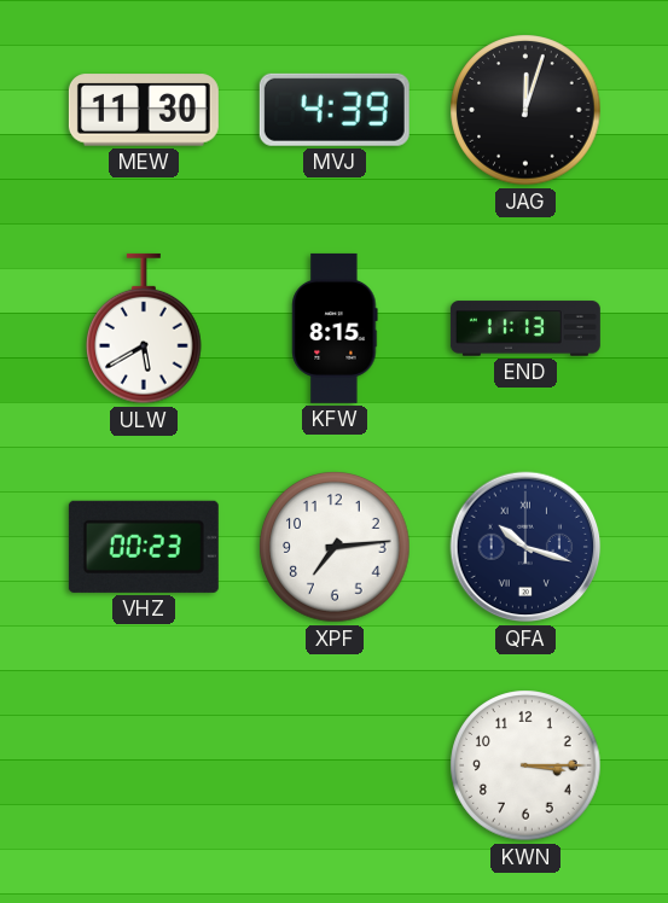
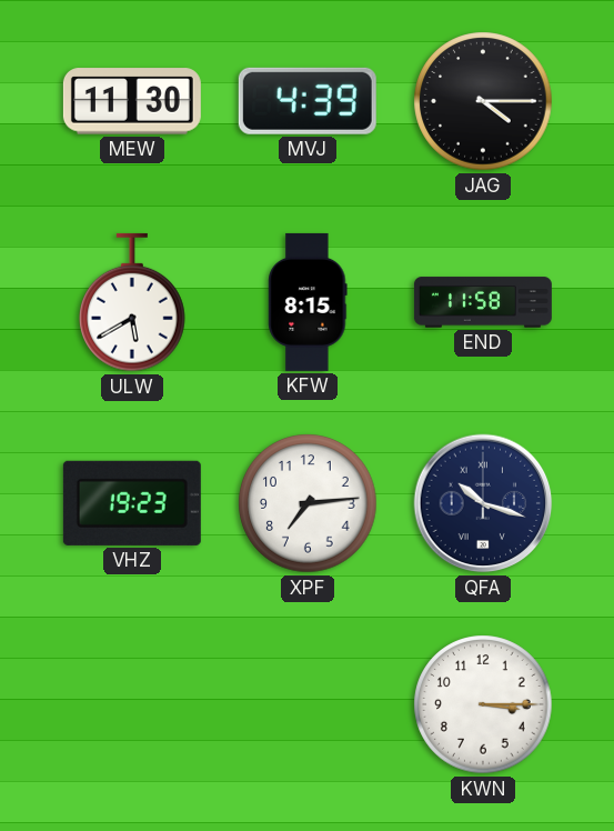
JAG: 12:03 -> 4:15 (483, 101)
END: 11:13 -> 11:58 (483, 302)
VHZ: 00:23 -> 19:23 (132, 503)
